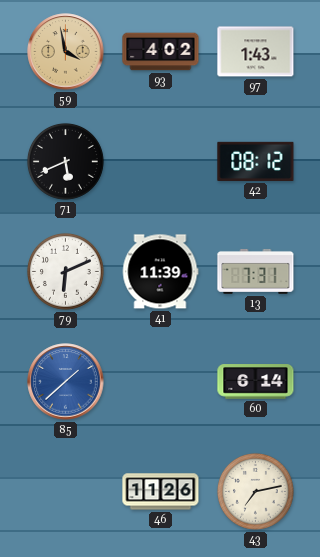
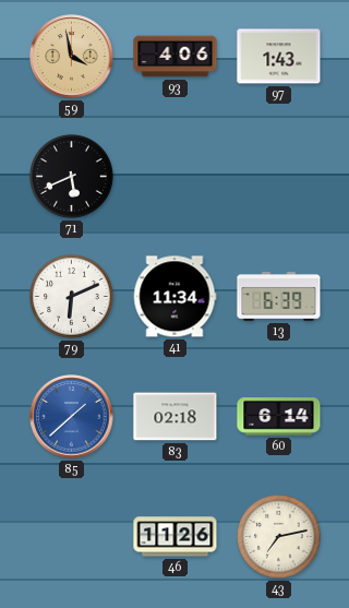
93: 4:02 -> 4:06 (176, 57)
42: 08:12 -> none (256, 161)
41: 11:39 -> 11:34 (174, 297)
13: 7:31 -> 6:39 (279, 297)
83: none -> 02:18 (176, 417)
